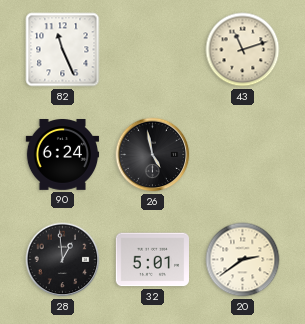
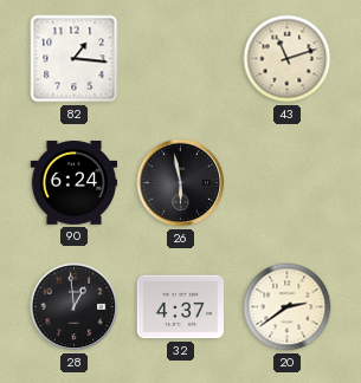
82: 11:26 -> 1:16 (75, 59)
26: 4:58 -> 5:58 (181, 183)
32: 5:01 -> 4:37 (181, 307)
